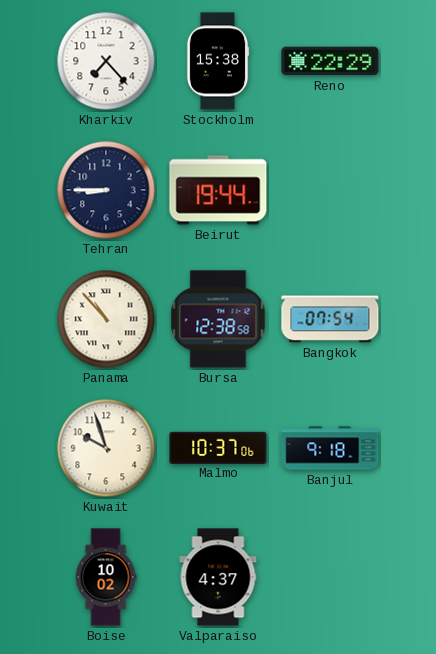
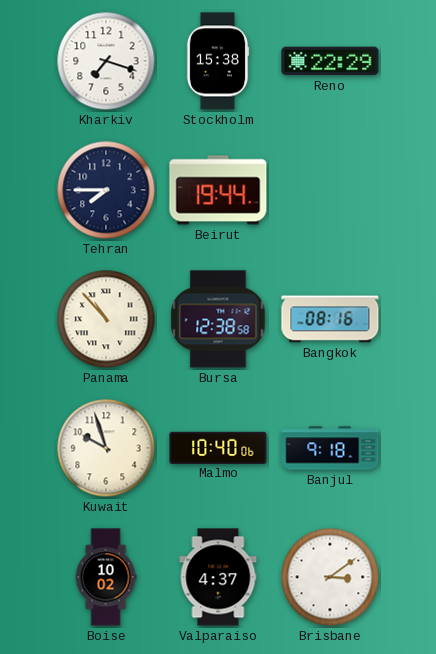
Kharkiv: 7:23 -> 7:18 (106, 61)
Tehran: 8:45 -> 7:45 (106, 190)
Bangkok: 07:54 -> 08:16 (330, 319)
Malmo: 10:37 -> 10:40 (218, 447)
Brisbane: none -> 3:09 (330, 577)
